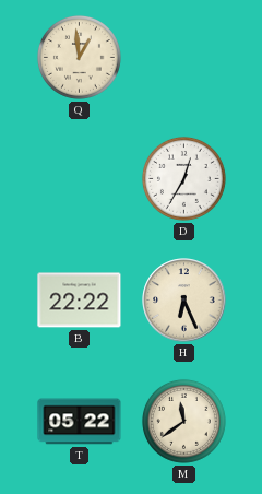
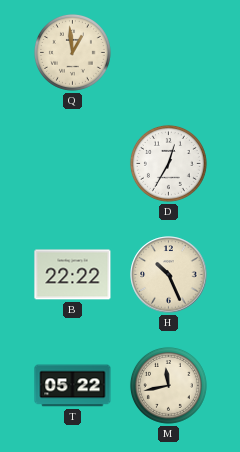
H: 6:26 -> 10:26 (169, 275)
M: 11:39 -> 11:43 (168, 385)
